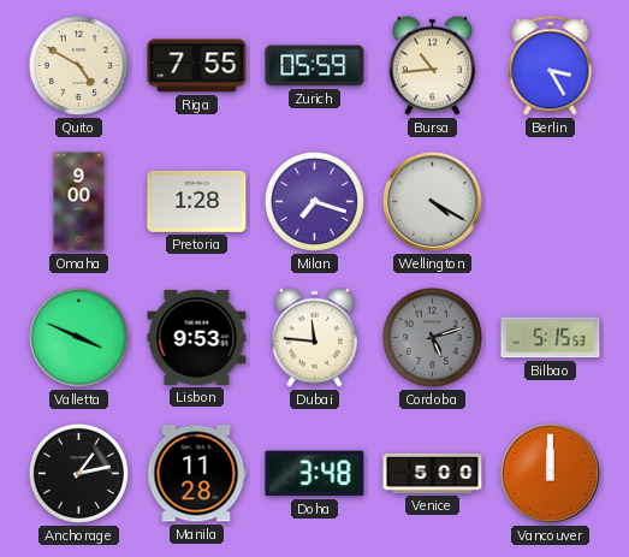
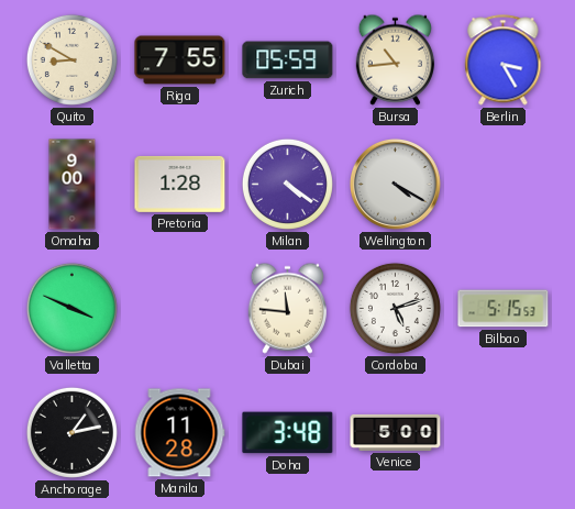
Quito: 4:50 -> 8:50 (71, 59)
Milan: 7:18 -> 4:21 (287, 184)
Lisbon: 9:53 -> none (197, 337)
Cordoba dial: grey -> white (395, 308)
Vancouver: 12:00 -> none (550, 473)
